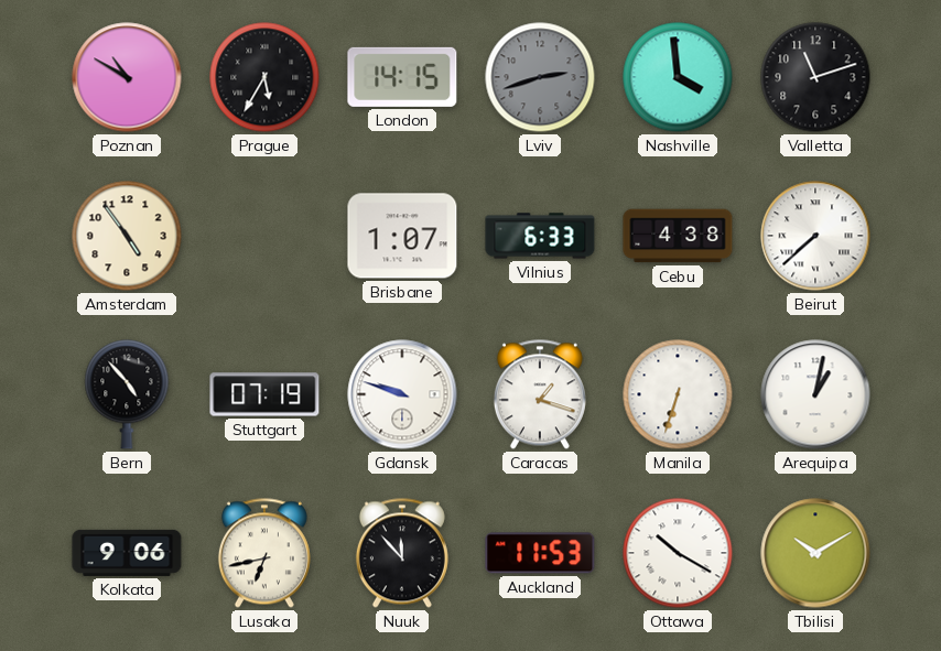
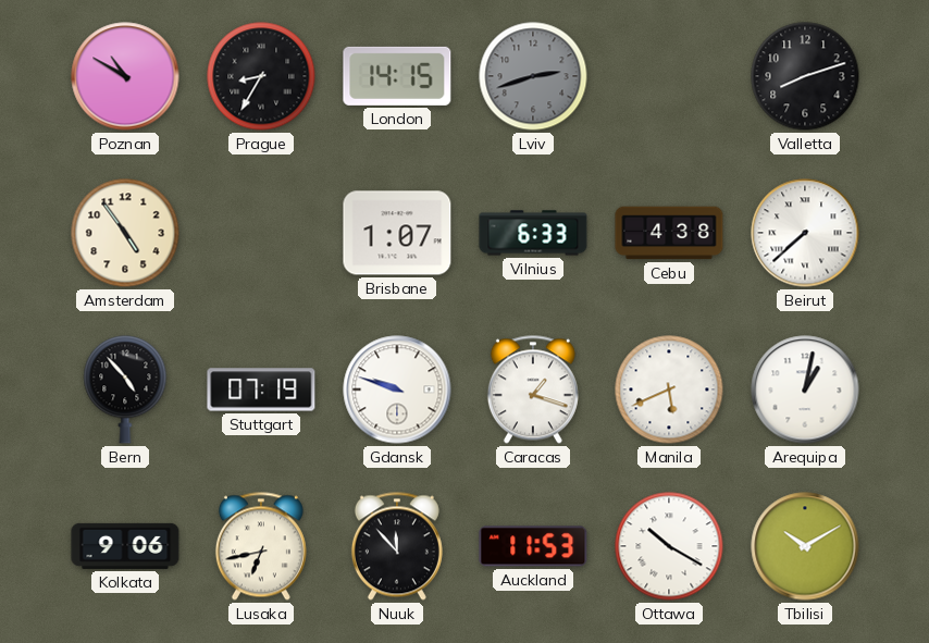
Prague: 5:35 -> 8:35 (261, 76)
Nashville: 3:59 -> none (678, 77)
Valletta: 11:12 -> 8:12 (805, 76)
Manila: 6:33 -> 5:41 (669, 389)
